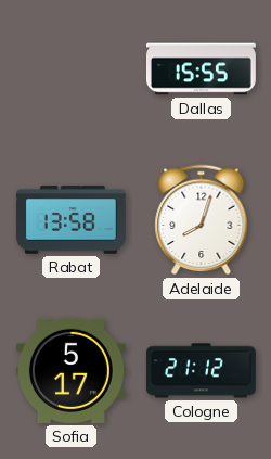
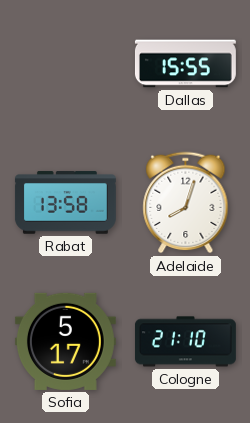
Cologne: 21:12 -> 21:10 (185, 342)
